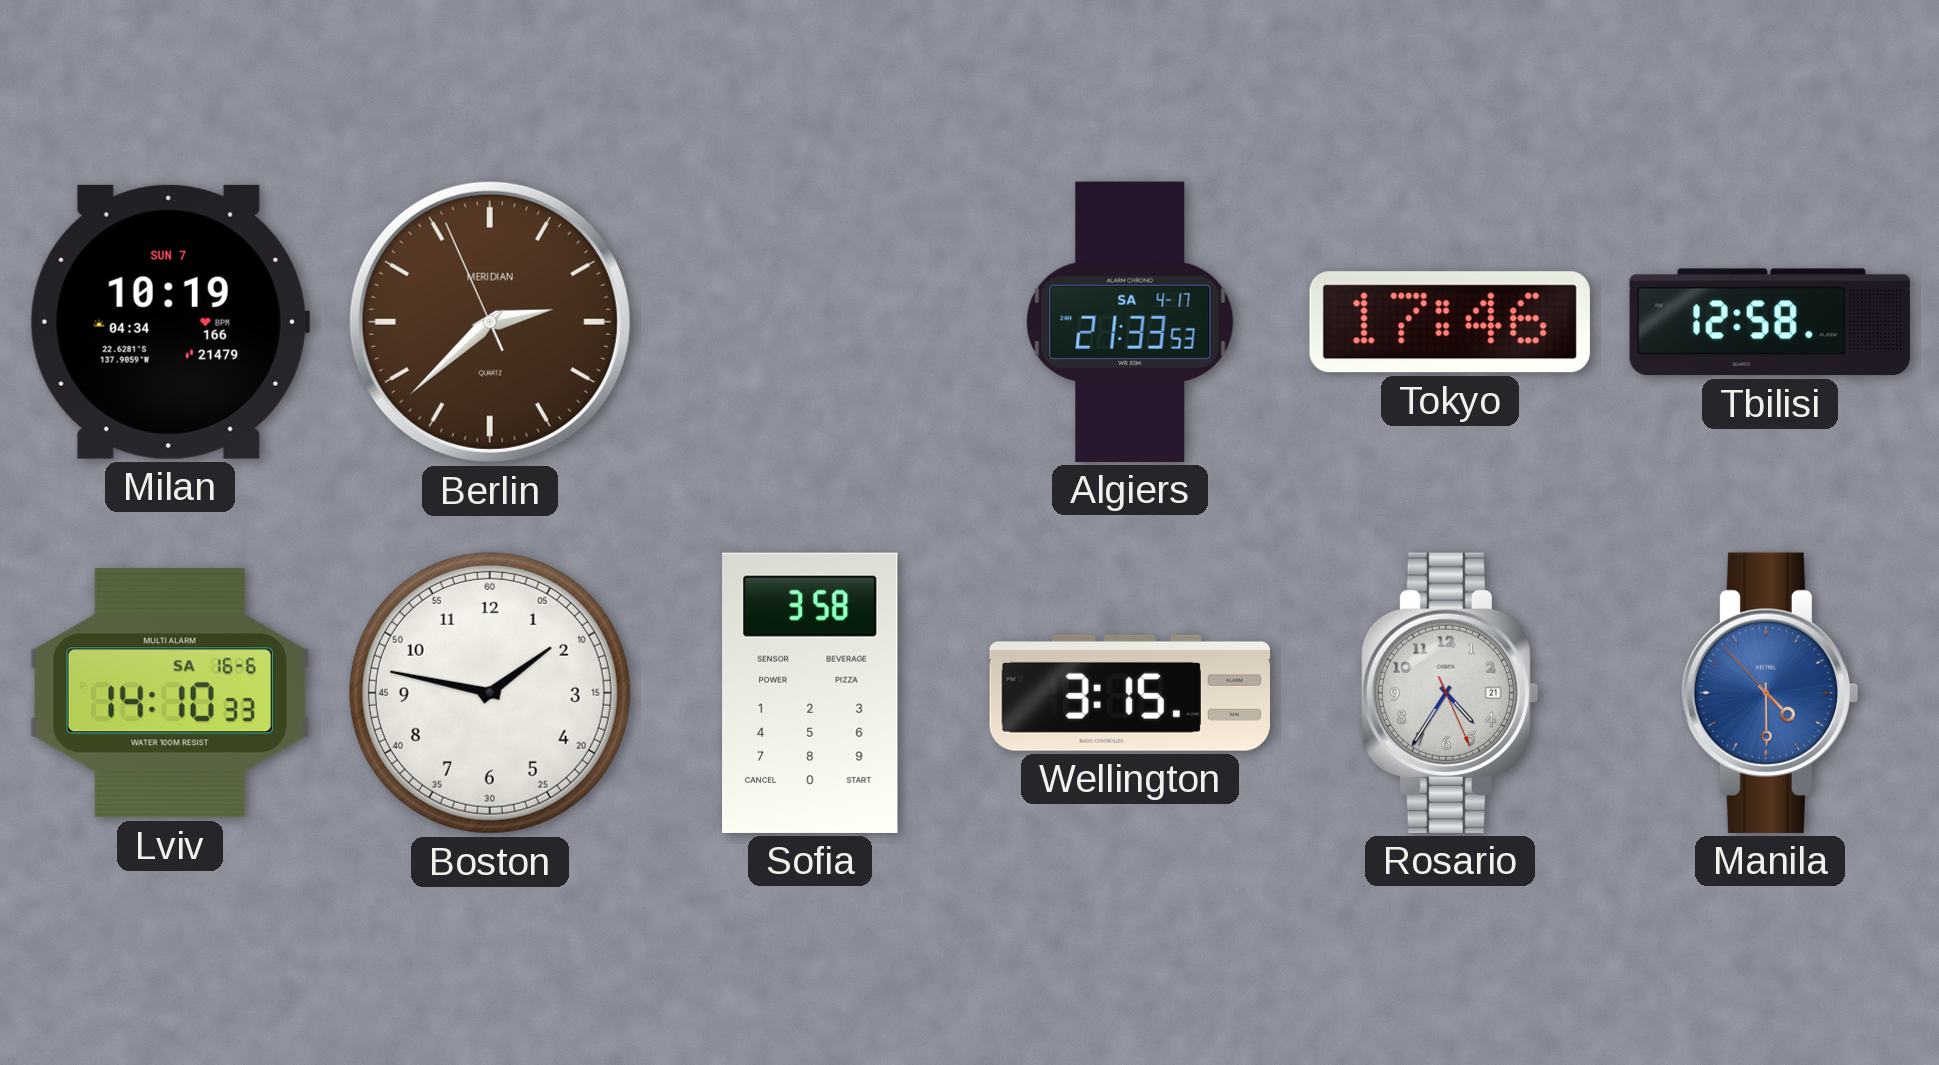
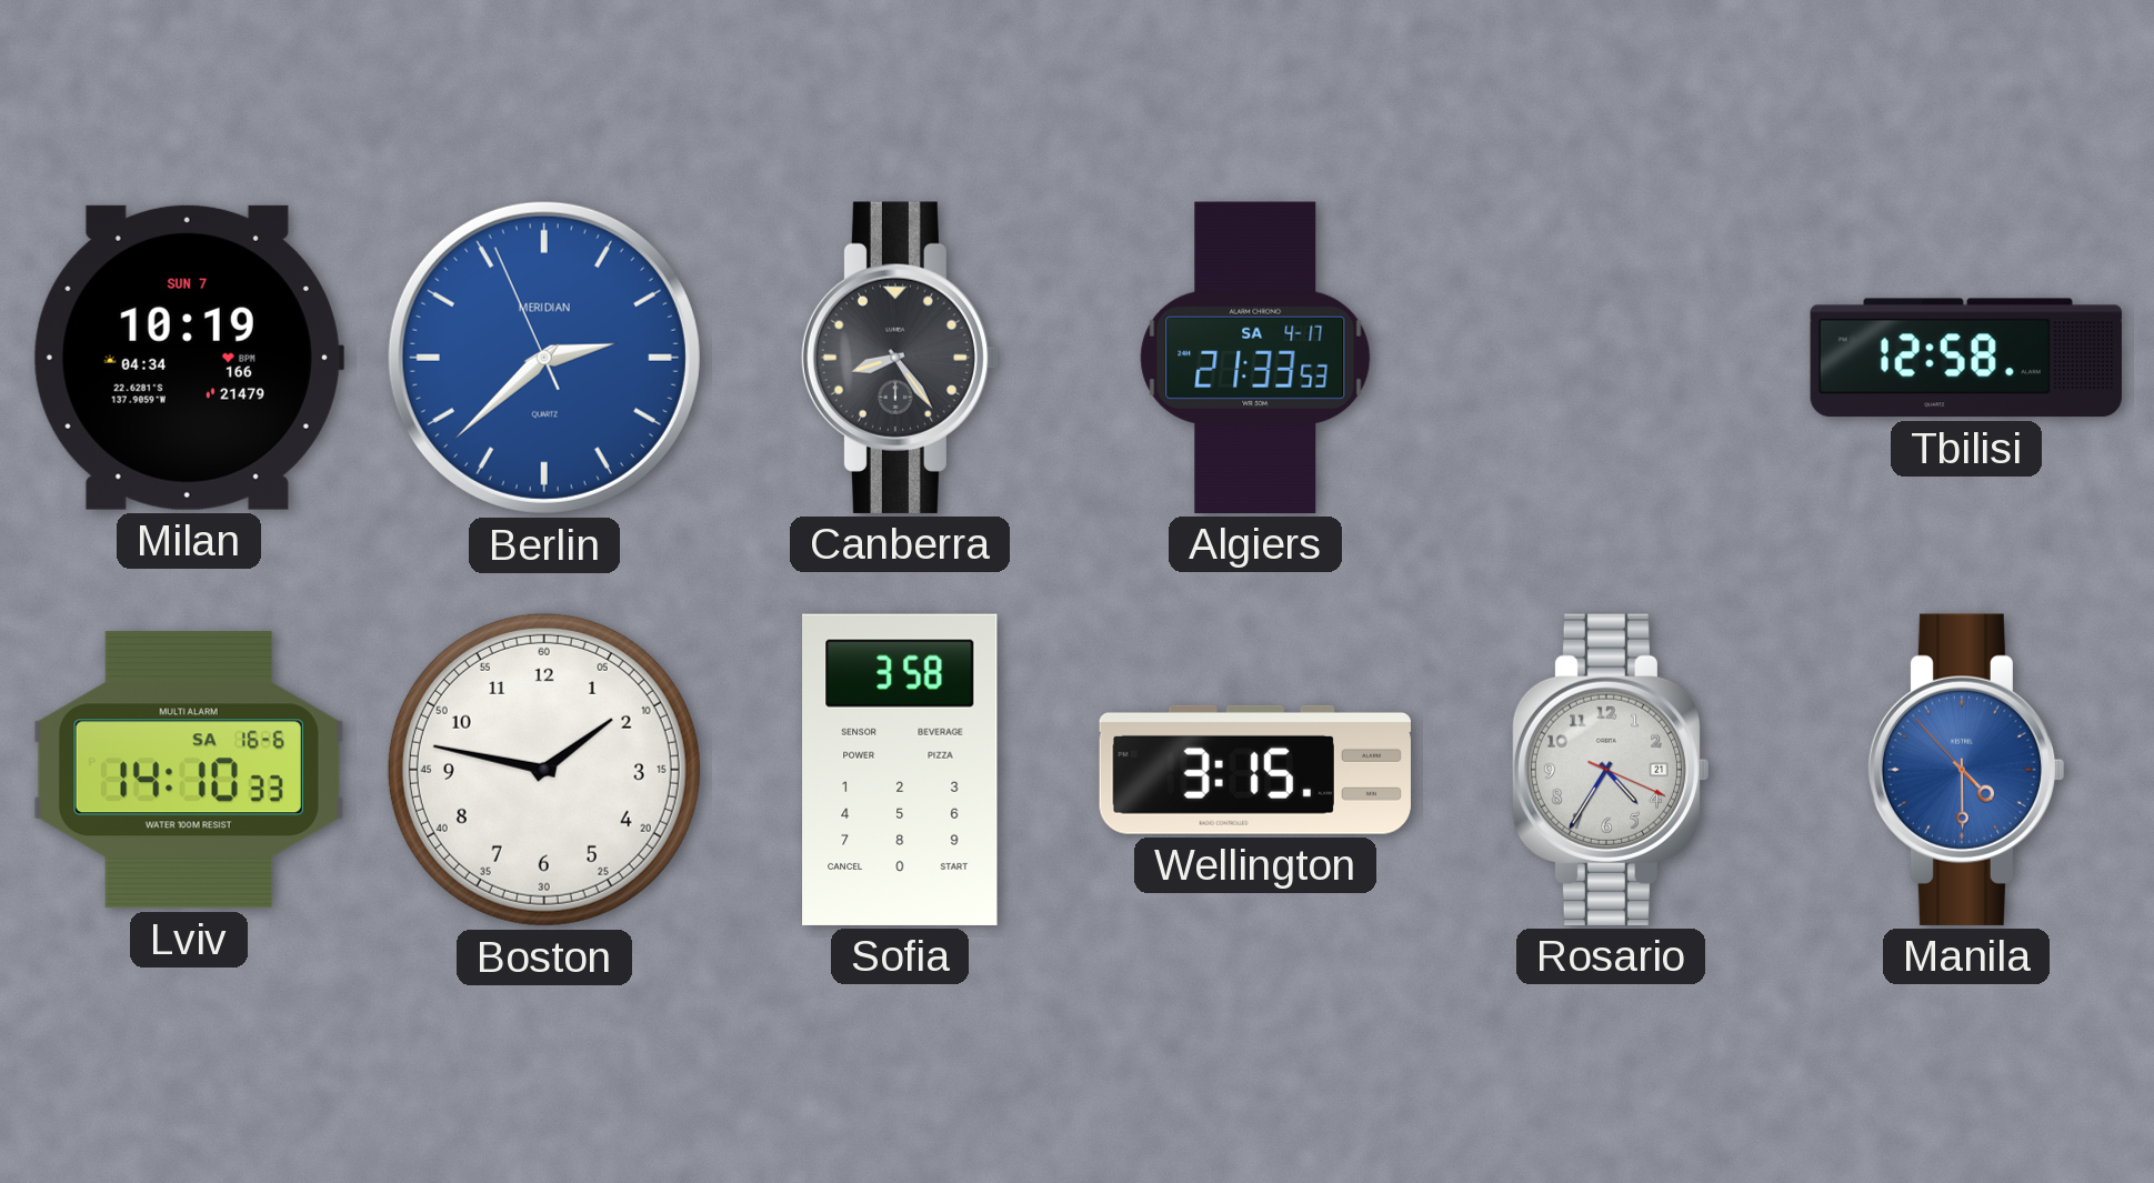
Berlin dial: brown -> blue (544, 358)
Canberra: none -> 8:24 (900, 358)
Tokyo: 17:46 -> none (1450, 322)
Rosario: 4:35:26 -> 4:35:19 (1611, 770)
